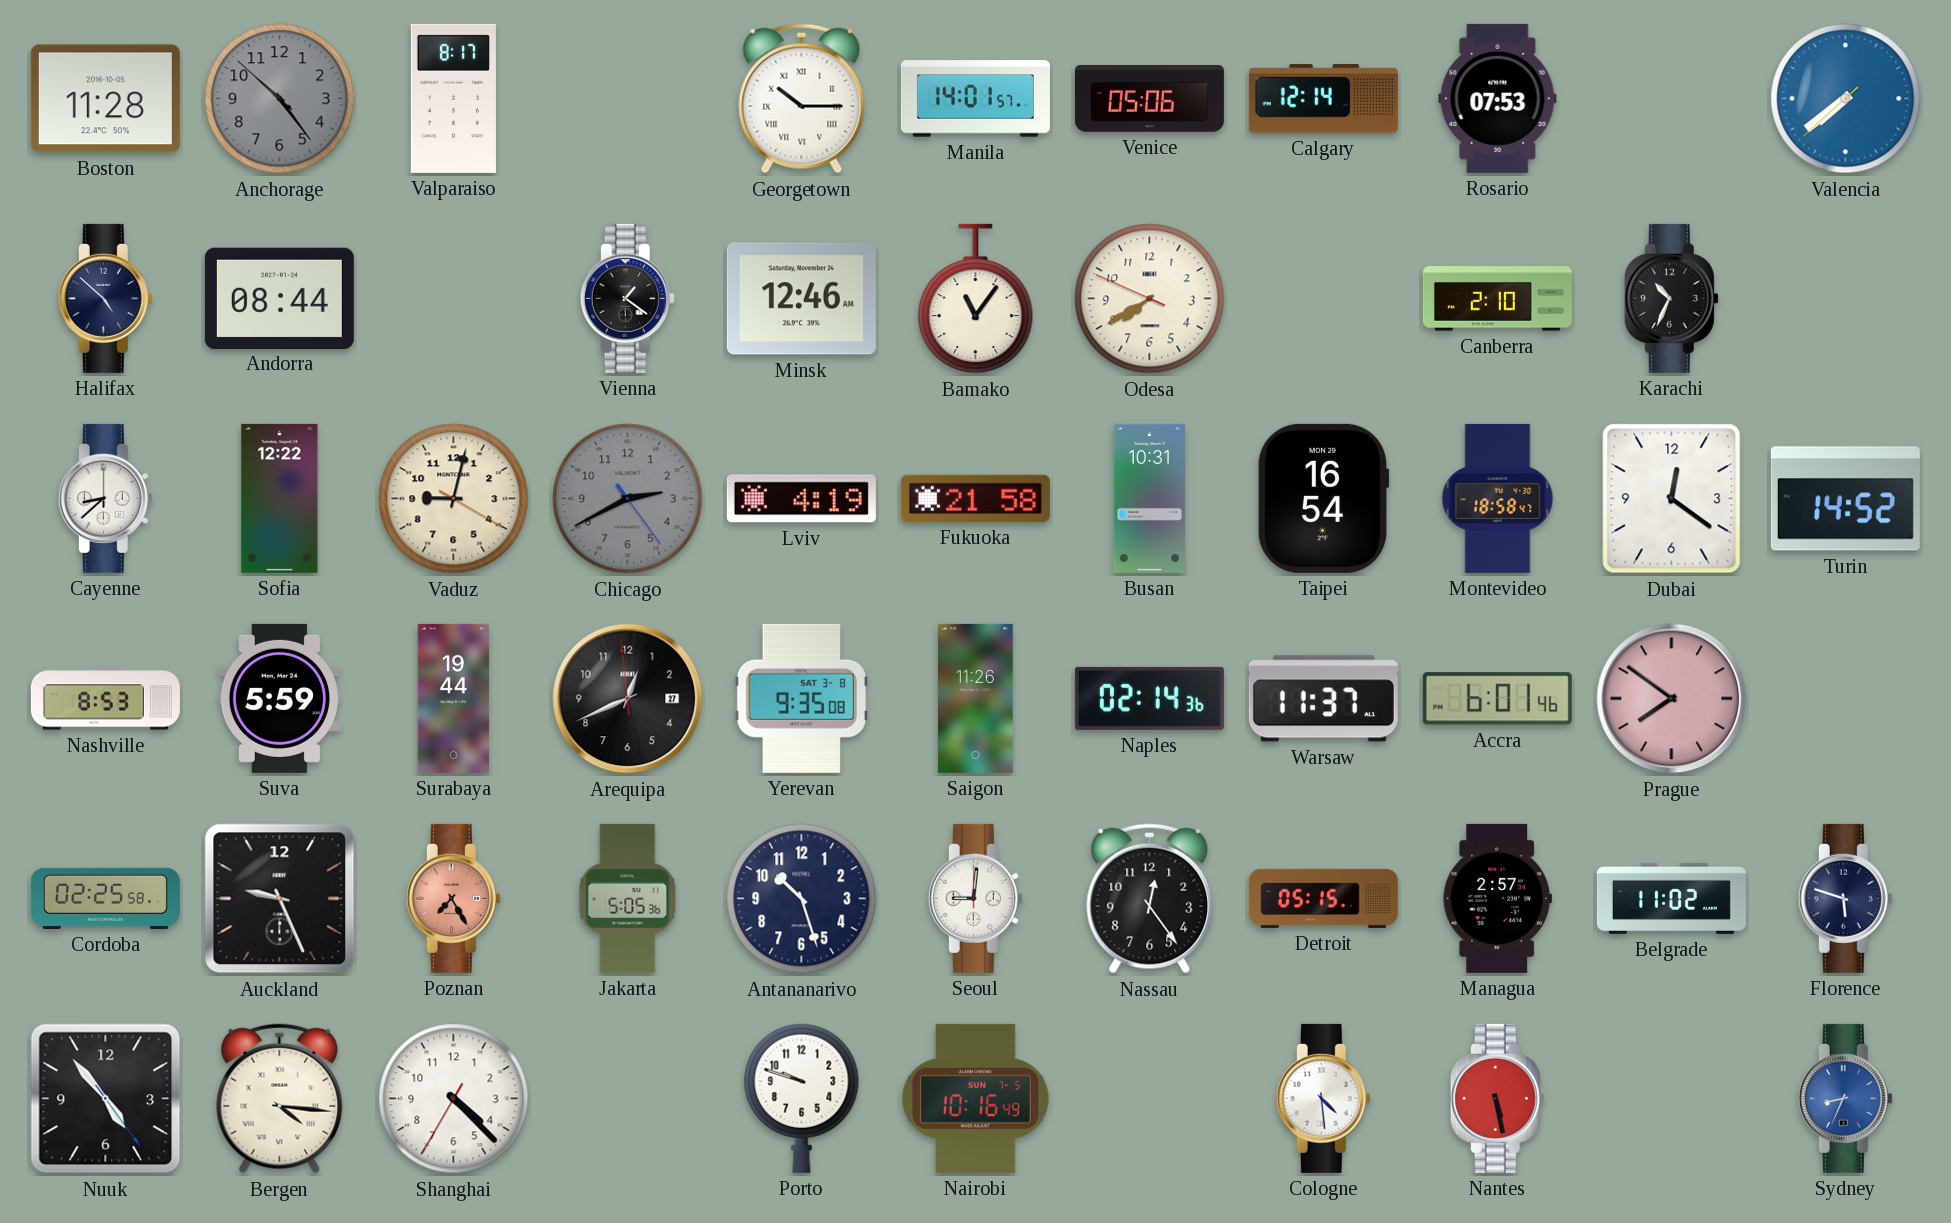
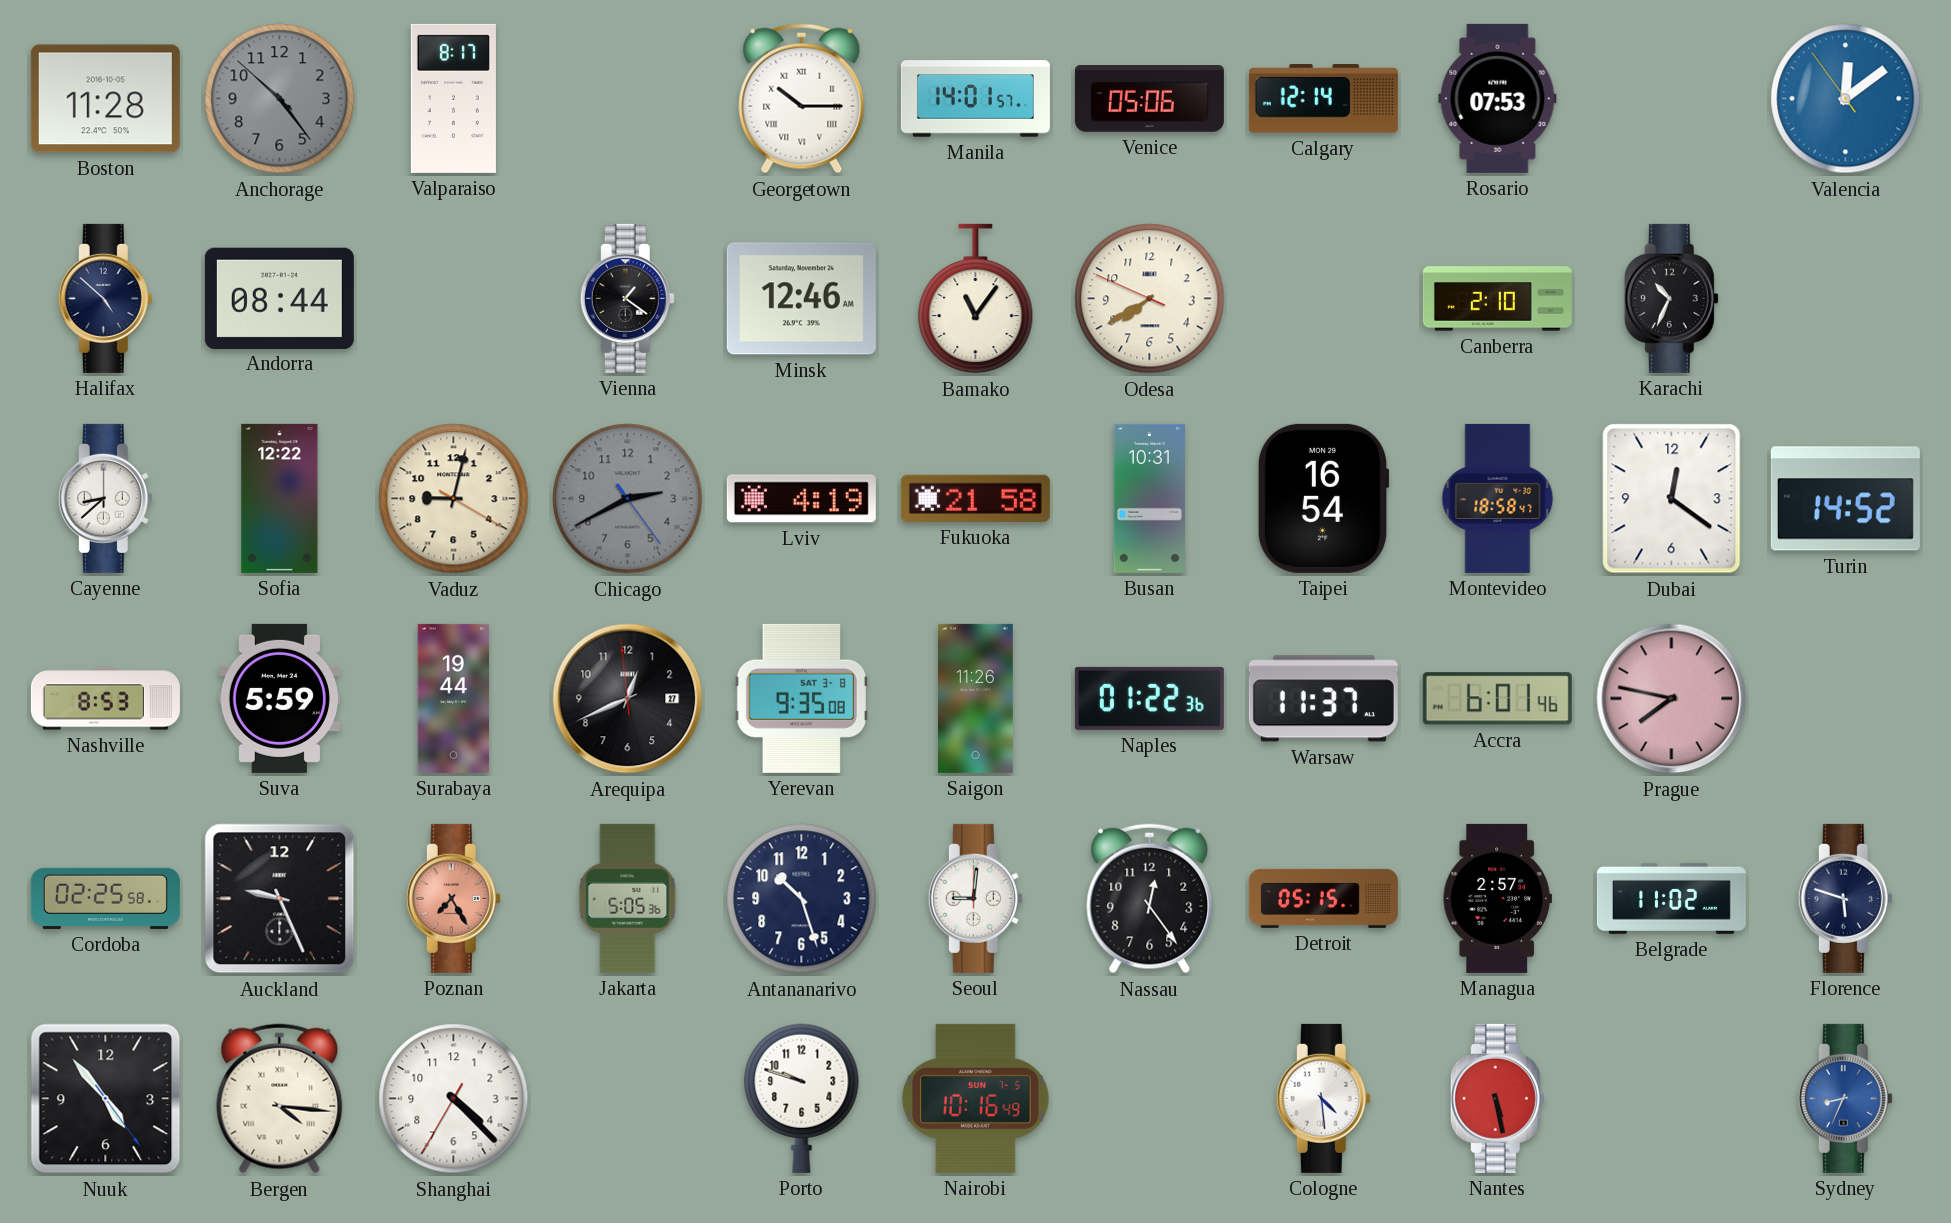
Valencia: 7:38 -> 12:08 (1846, 99)
Naples: 02:14 -> 01:22 (1149, 698)
Prague: 7:51 -> 7:47 (1672, 699)
